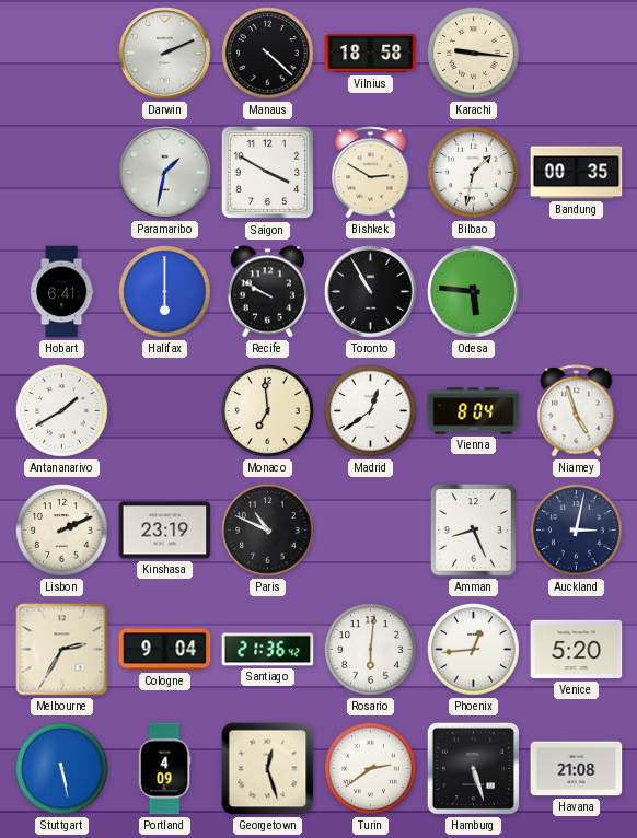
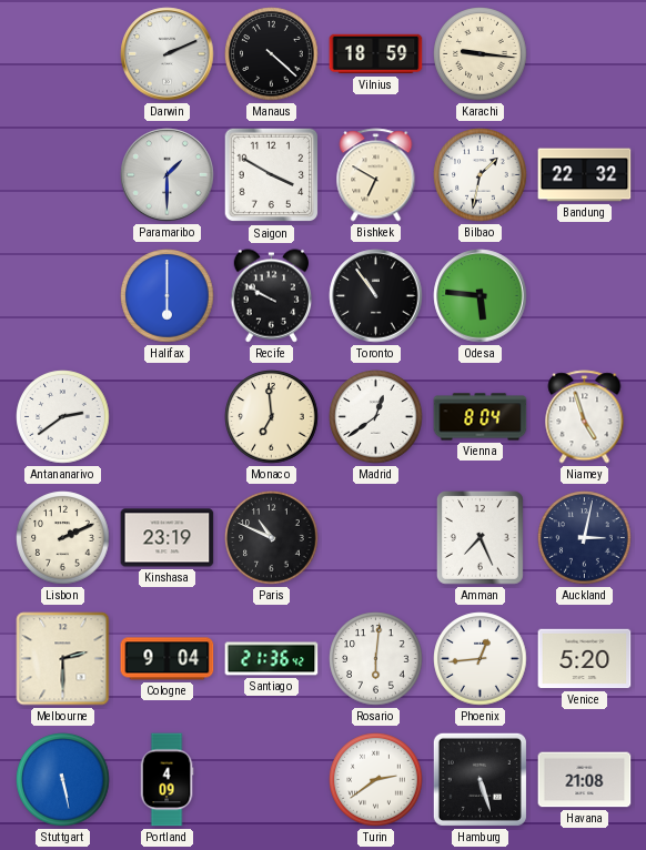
Vilnius: 18:58 -> 18:59 (376, 54)
Paramaribo: 1:32 -> 1:30 (168, 175)
Bishkek: 2:50 -> 6:50 (376, 175)
Bandung: 00:35 -> 22:32 (585, 175)
Hobart: 6:41 -> none (62, 292)
Toronto: 10:55 -> 10:54 (376, 296)
Antananarivo: 1:40 -> 2:39 (63, 417)
Amman: 8:26 -> 7:26 (480, 537)
Melbourne: 2:35 -> 2:30 (63, 659)
Georgetown: 12:27 -> none (268, 769)
